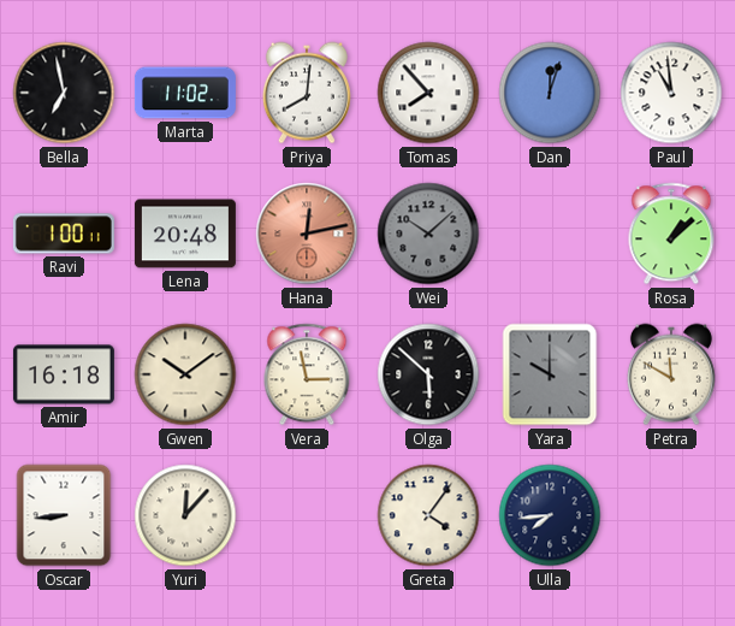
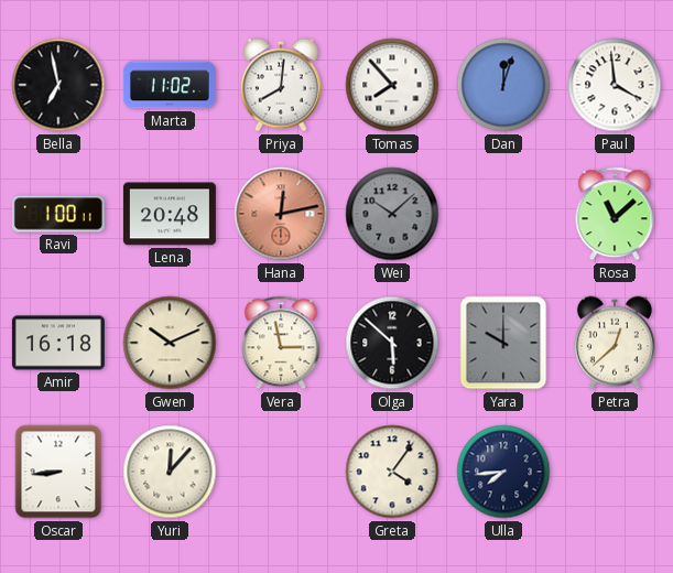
Paul: 10:59 -> 3:59 (615, 85)
Rosa: 1:08 -> 11:08 (615, 214)
Gwen: 10:09 -> 10:11 (170, 343)
Petra: 11:50 -> 12:38 (615, 343)
